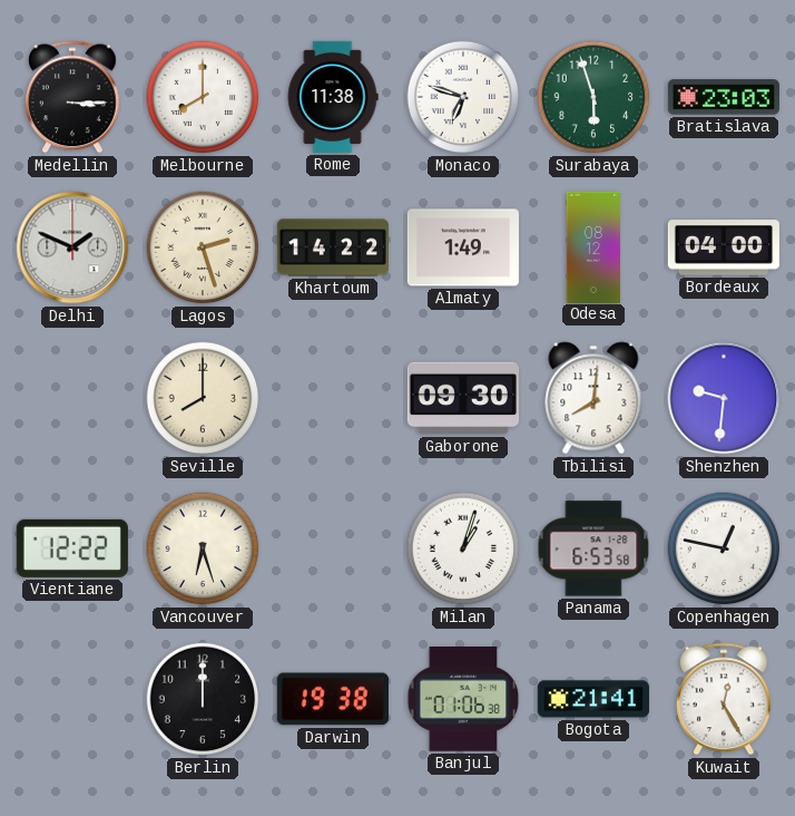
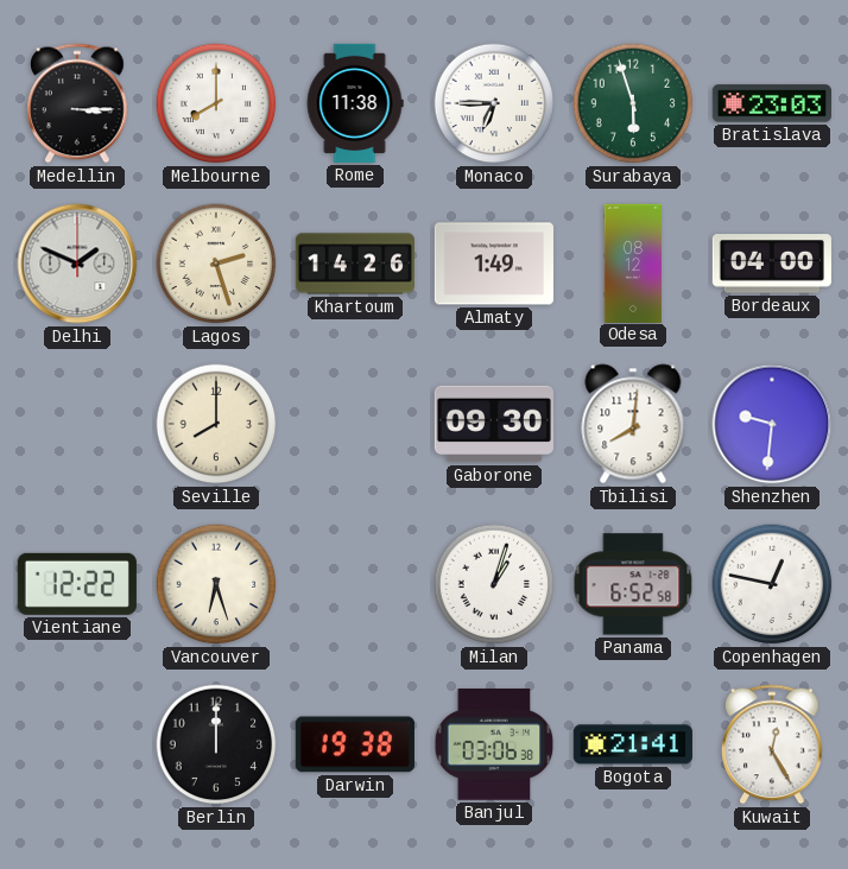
Monaco: 6:48 -> 6:45 (494, 103)
Khartoum: 14:22 -> 14:26 (355, 264)
Panama: 6:53 -> 6:52 (633, 584)
Banjul: 01:06 -> 03:06 (494, 744)
